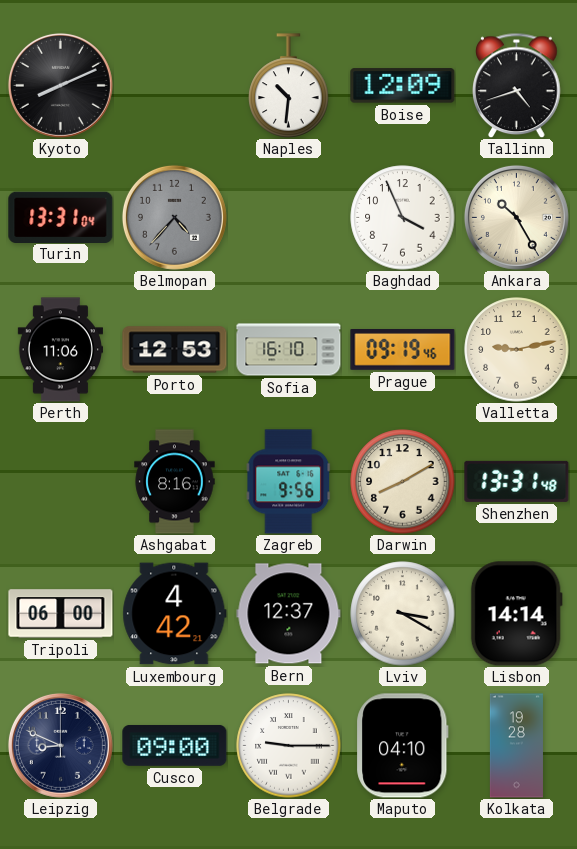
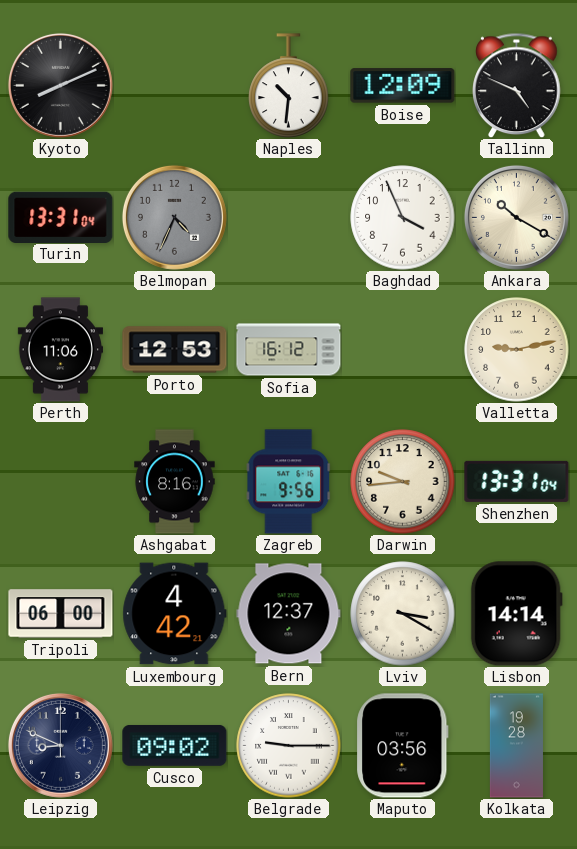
Tallinn: 4:42 -> 4:49 (517, 85)
Belmopan: 4:37 -> 4:34 (174, 217)
Ankara: 10:25 -> 10:20 (516, 217)
Sofia: 16:10 -> 16:12 (289, 350)
Prague: 09:19 -> none (403, 350)
Darwin: 8:10 -> 9:44 (403, 482)
Shenzhen: 13:31:48 -> 13:31:04 (517, 481)
Cusco: 09:00 -> 09:02 (175, 745)
Maputo: 04:10 -> 03:56 (403, 746)
